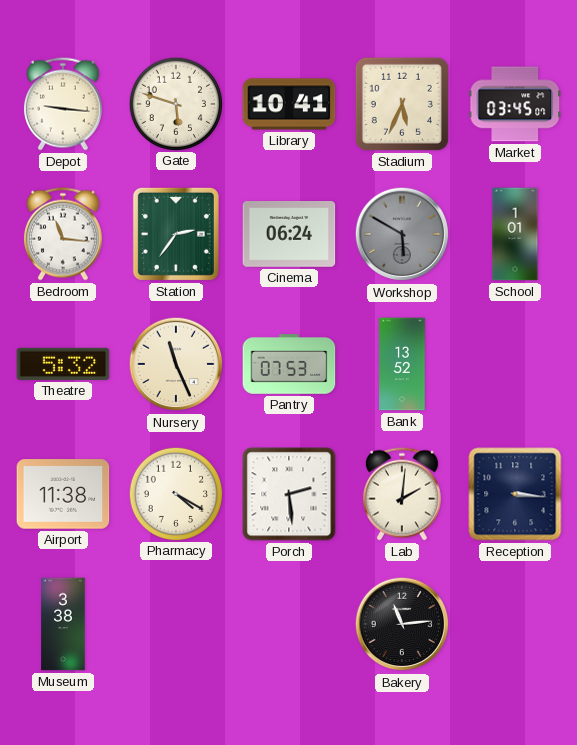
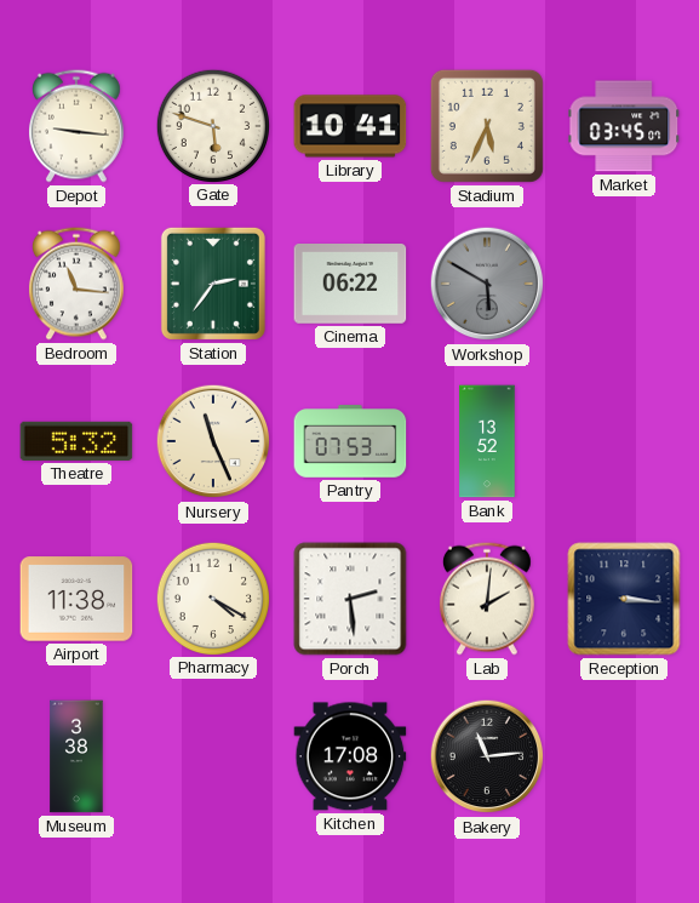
Cinema: 06:24 -> 06:22 (350, 285)
School: 1:01 -> none (515, 234)
Kitchen: none -> 17:08 (350, 756)
